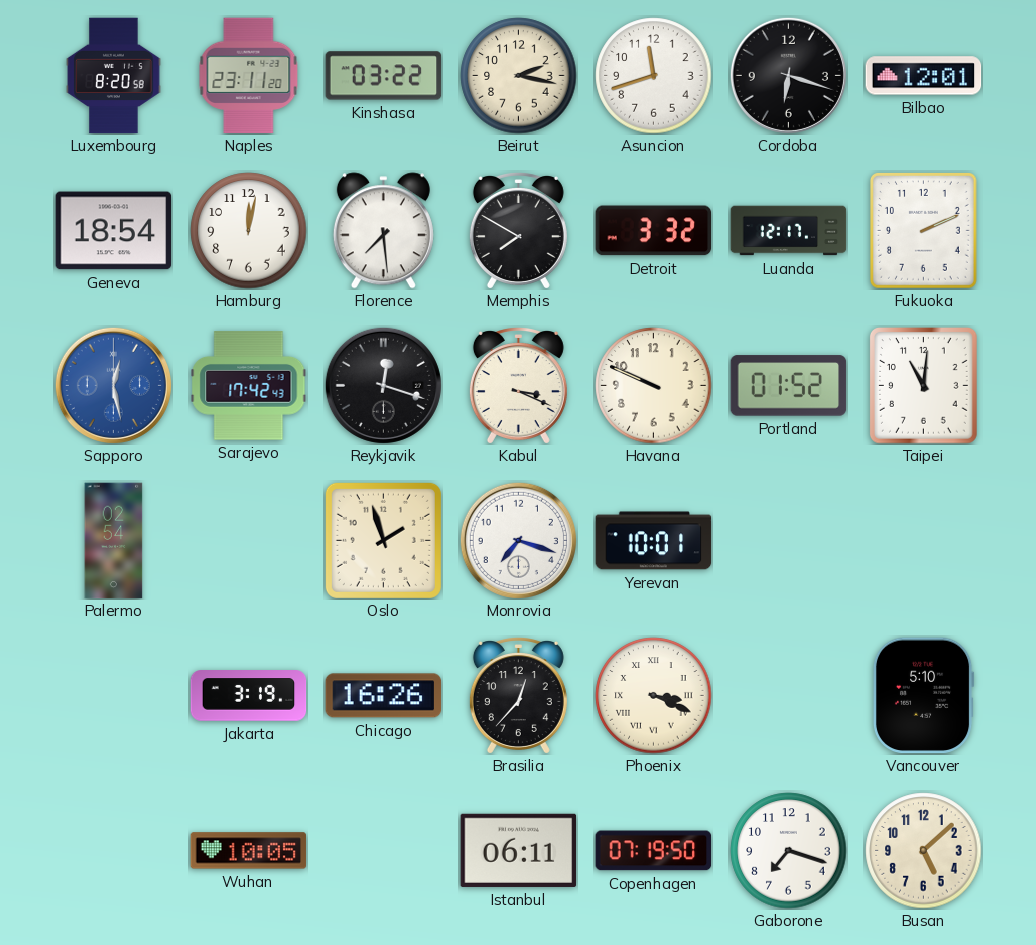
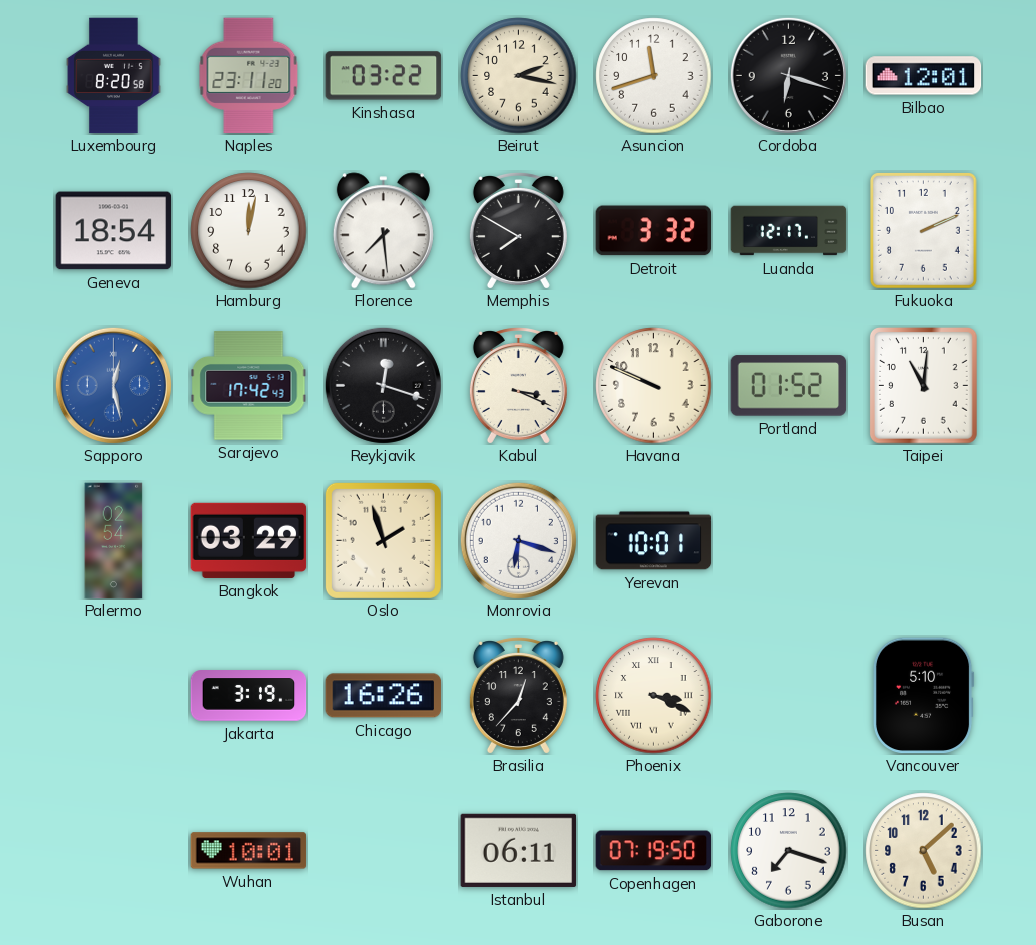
Bangkok: none -> 03:29 (249, 540)
Monrovia: 7:18 -> 6:18 (518, 540)
Wuhan: 10:05 -> 10:01 (249, 851)
